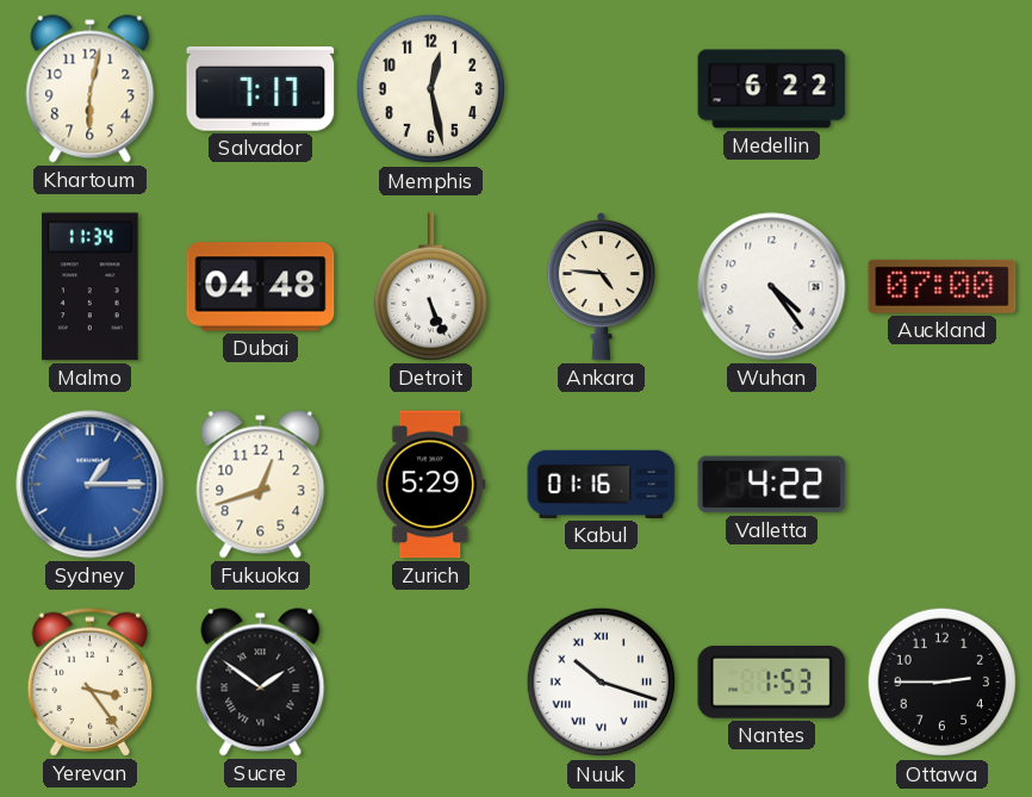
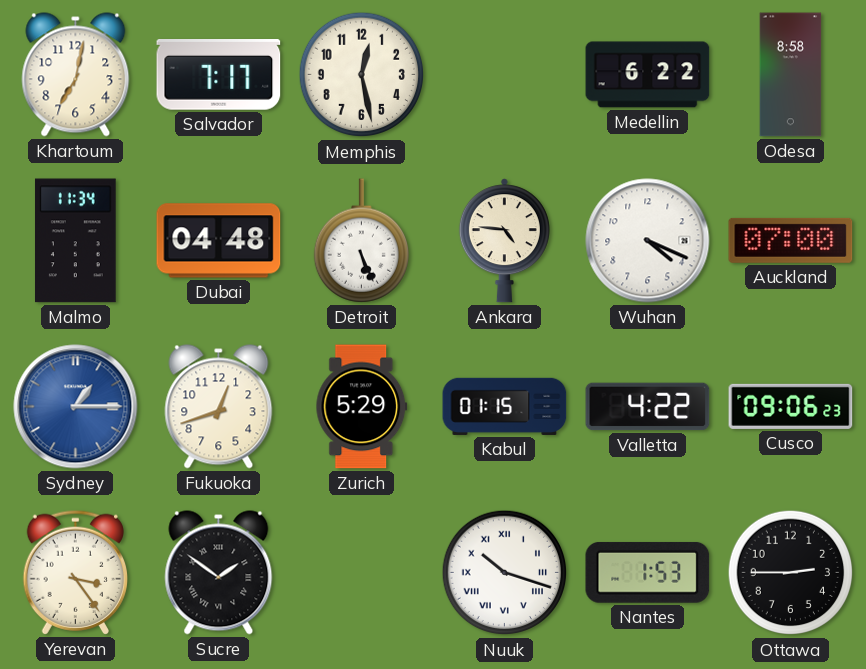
Khartoum: 6:02 -> 7:02 (76, 75)
Odesa: none -> 8:58 (791, 75)
Wuhan: 4:24 -> 4:19 (648, 241)
Kabul: 01:16 -> 01:15 (505, 406)
Cusco: none -> 09:06 (791, 406)
